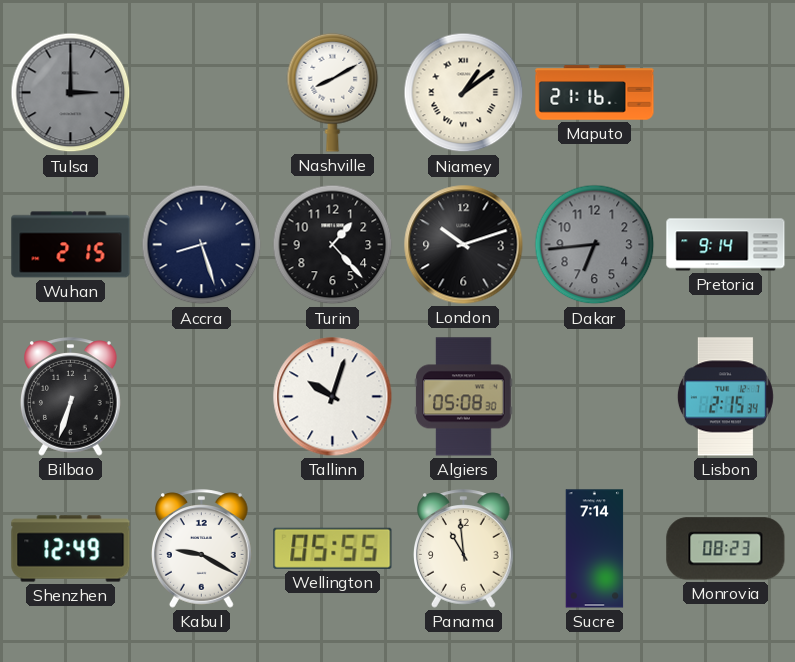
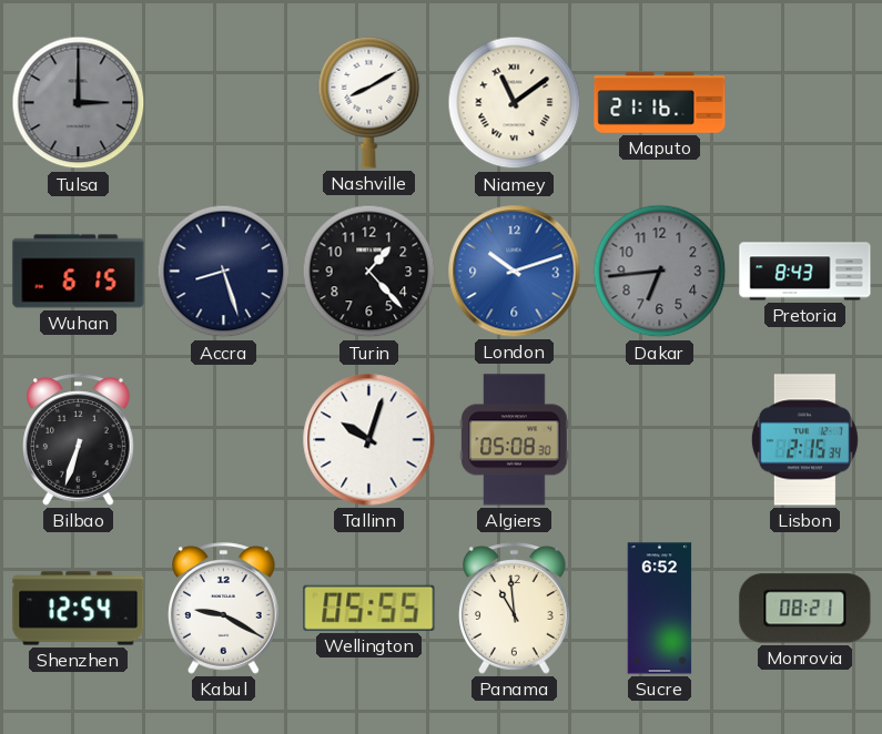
Niamey: 1:09 -> 11:09 (515, 103)
Wuhan: 2:15 -> 6:15 (79, 272)
London dial: black -> blue (515, 272)
Pretoria: 9:14 -> 8:43 (805, 272)
Shenzhen: 12:49 -> 12:54 (79, 609)
Sucre: 7:14 -> 6:52 (660, 609)
Monrovia: 08:23 -> 08:21 (805, 609)
